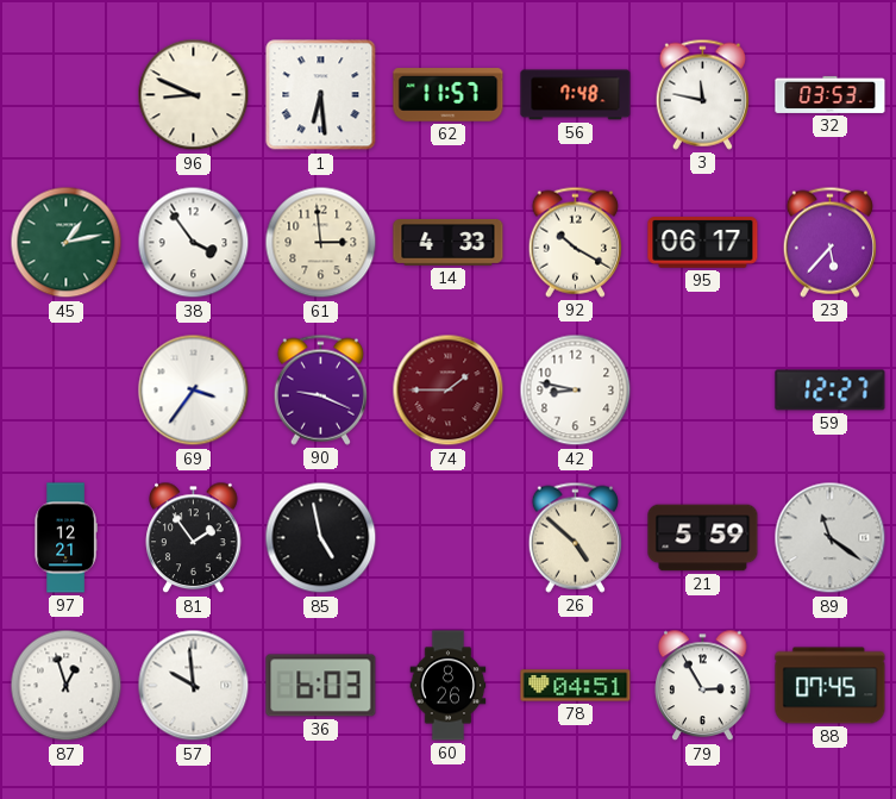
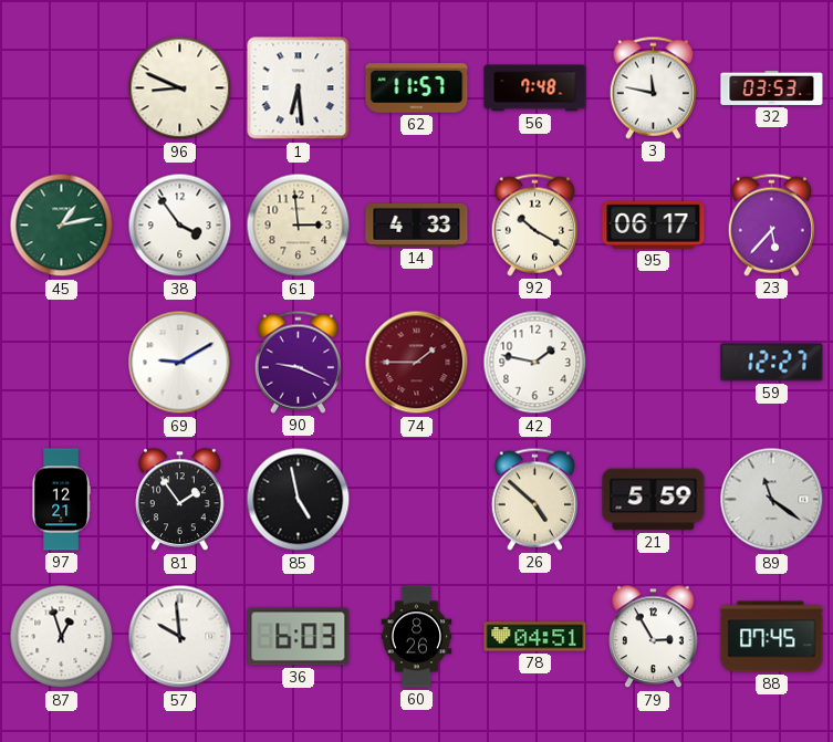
69: 3:36 -> 9:10 (180, 363)
42: 8:47 -> 1:47 (535, 363)
